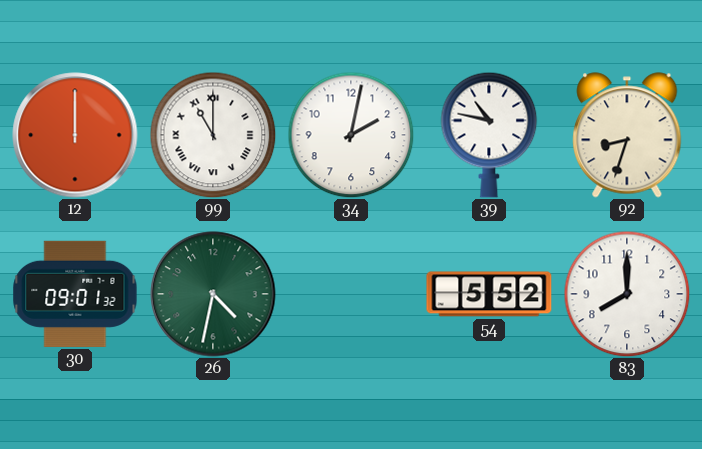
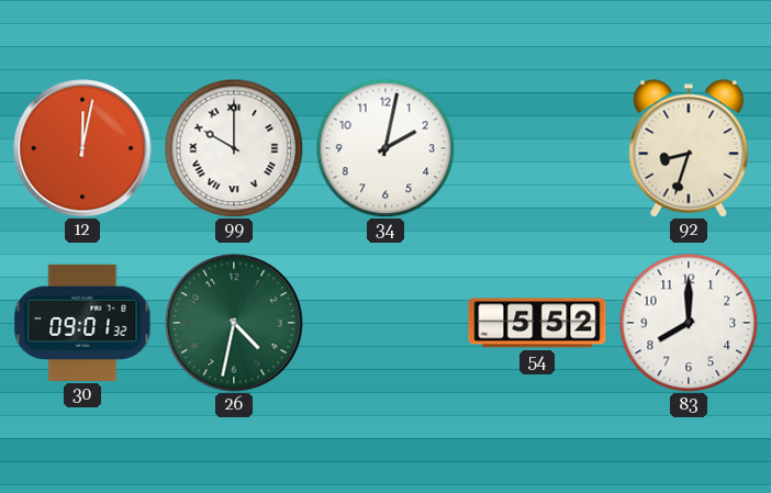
12: 12:00 -> 12:02 (82, 148)
99: 11:00 -> 10:00 (234, 148)
39: 10:47 -> none (489, 135)
